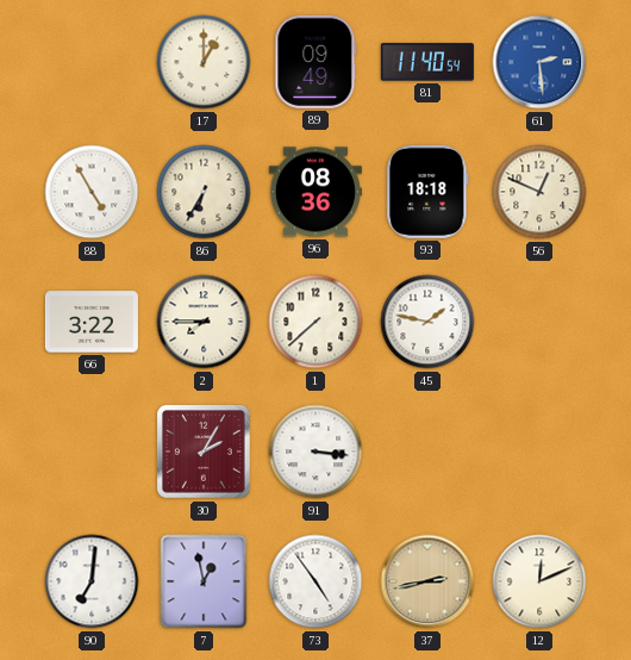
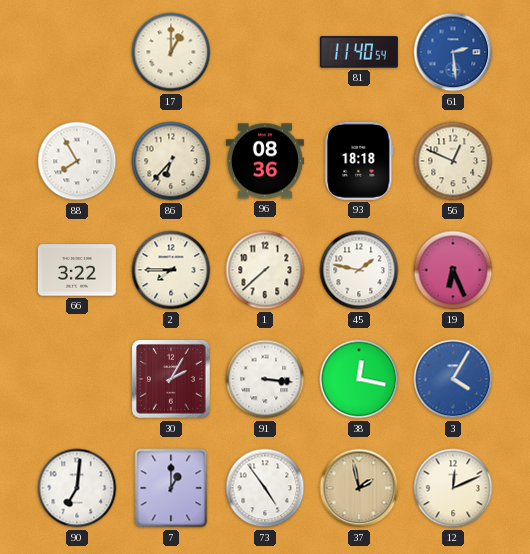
89: 09:49 -> none (315, 62)
88: 4:55 -> 7:55 (77, 161)
86: 6:35 -> 6:37 (171, 161)
19: none -> 6:26 (453, 270)
38: none -> 12:17 (359, 379)
3: none -> 4:05 (453, 379)
7: 12:58 -> 1:00 (171, 488)
37: 2:43 -> 1:58 (359, 488)
